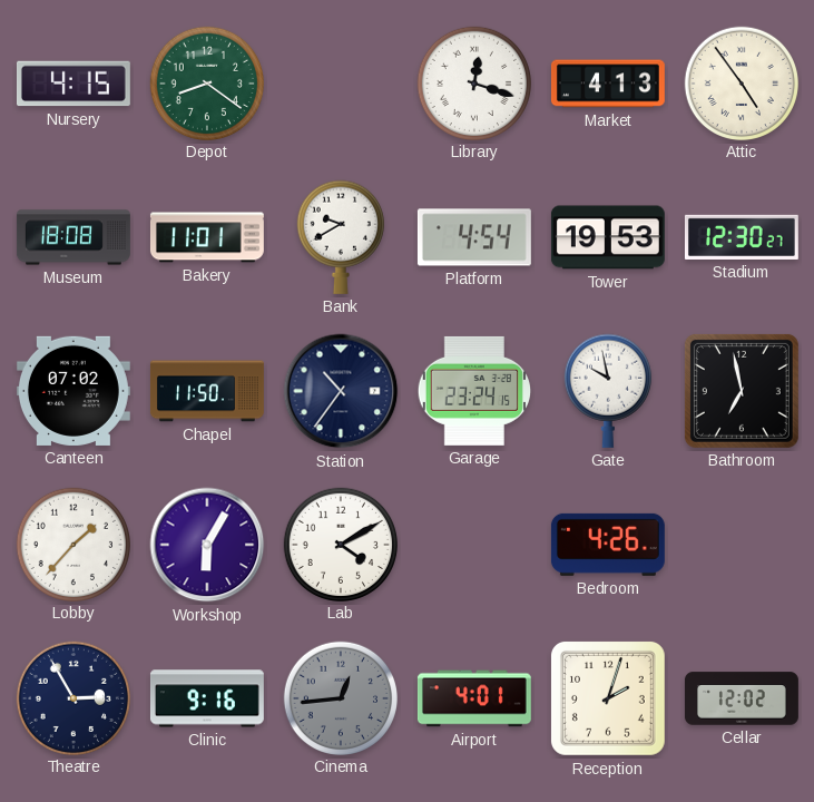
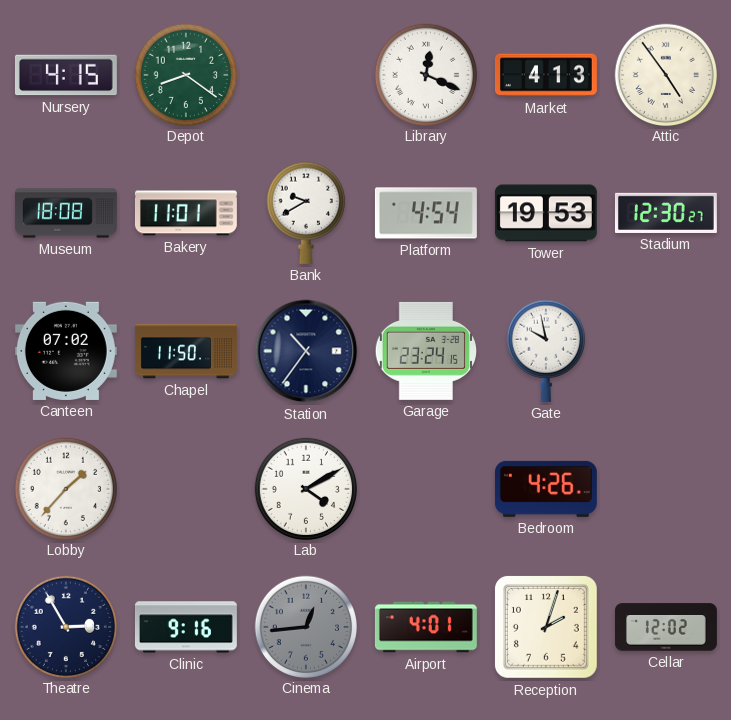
Library: 12:18 -> 12:19 (425, 74)
Bathroom: 6:58 -> none (742, 391)
Workshop: 6:05 -> none (207, 545)
